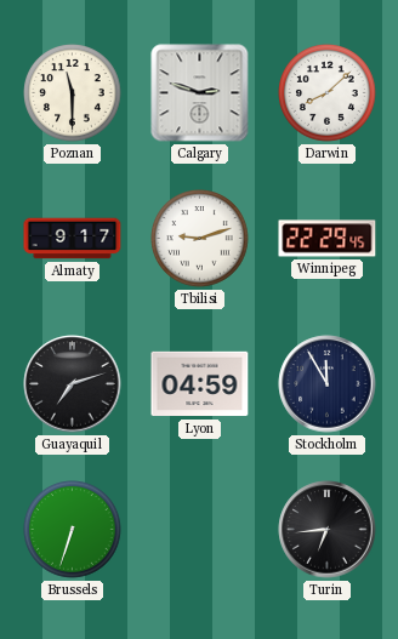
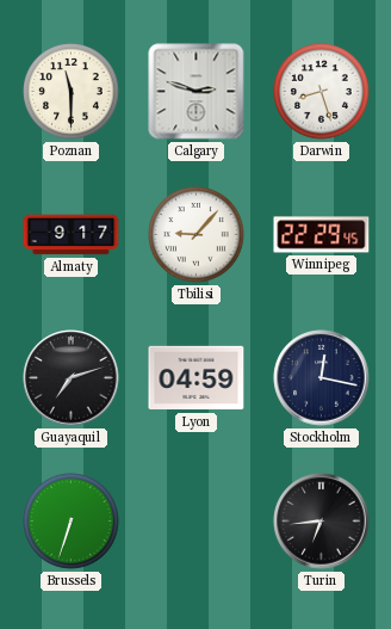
Darwin: 8:08 -> 8:27 (322, 92)
Tbilisi: 9:12 -> 9:07 (197, 235)
Stockholm: 11:55 -> 12:17 (322, 378)
